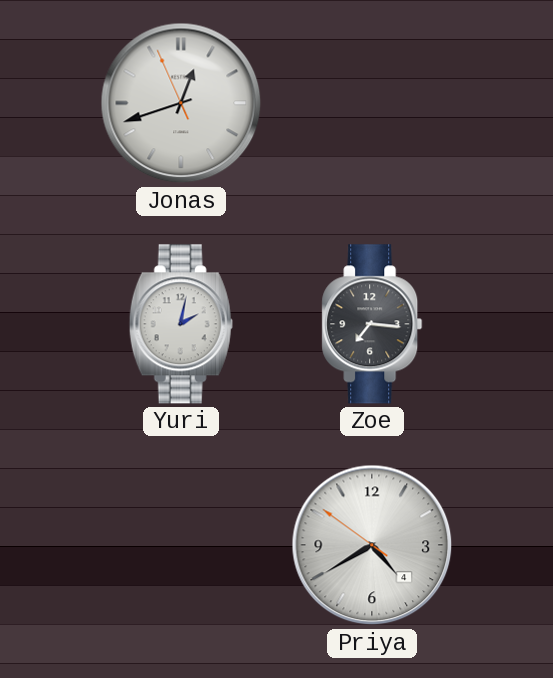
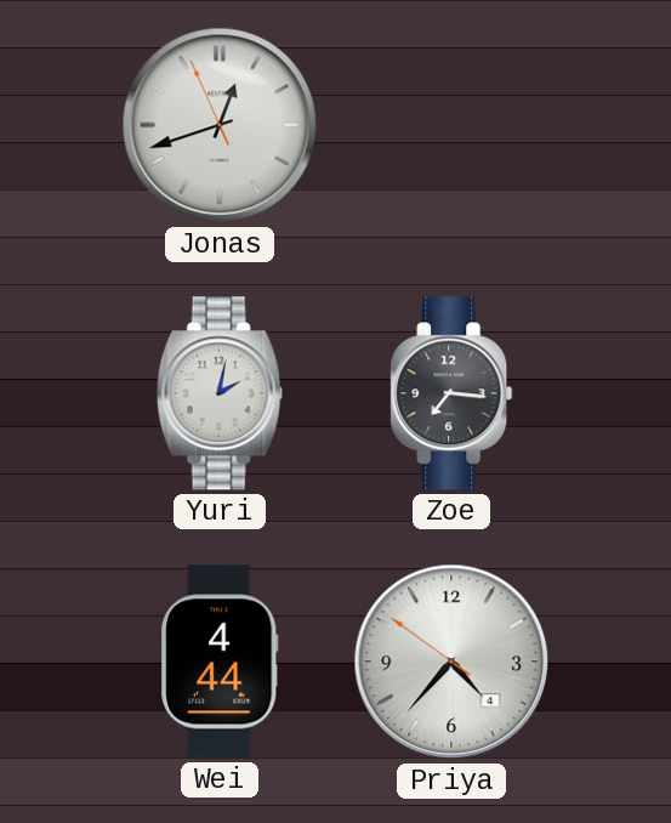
Wei: none -> 4:44 (220, 662)
Priya: 4:39 -> 4:36 (451, 662)
